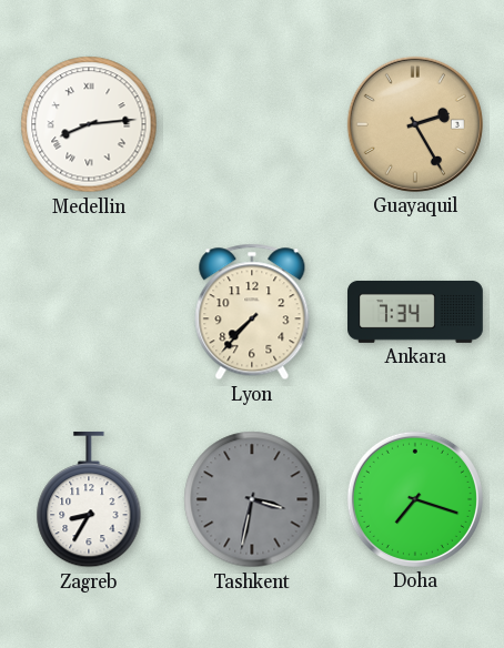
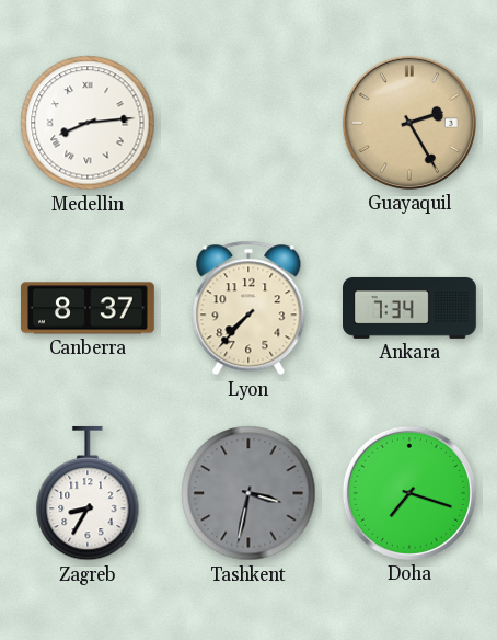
Canberra: none -> 8:37 (89, 308)
